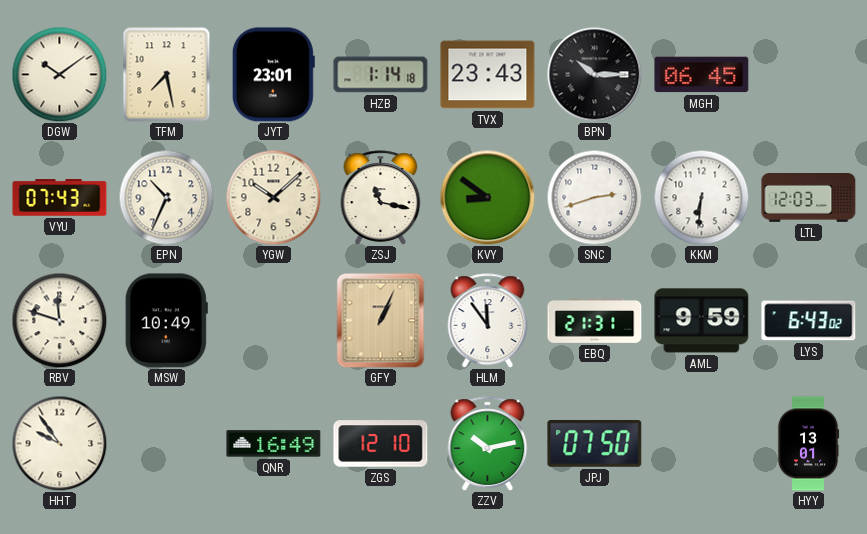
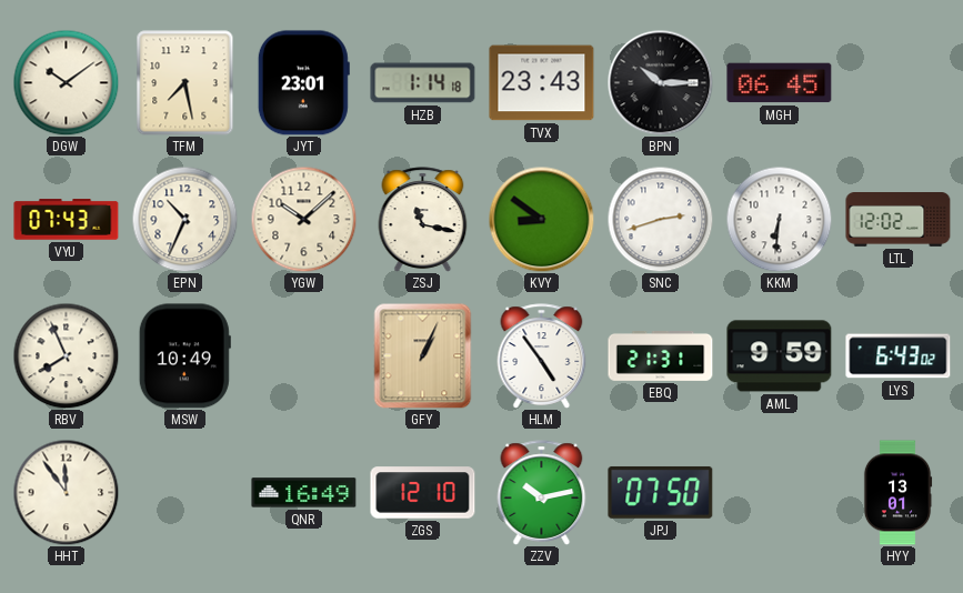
LTL: 12:03 -> 12:02 (899, 220)
RBV: 11:48 -> 7:56 (66, 355)
HLM: 11:54 -> 4:54 (542, 356)
HHT: 9:54 -> 11:54 (66, 492)
